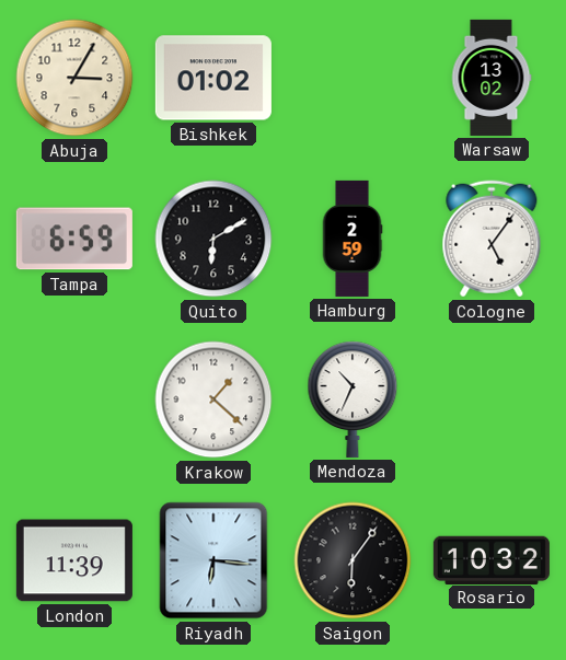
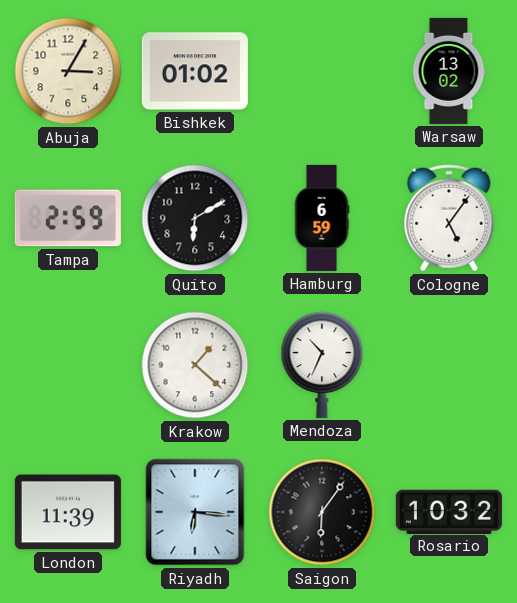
Tampa: 6:59 -> 2:59 (68, 218)
Hamburg: 2:59 -> 6:59 (322, 218)
